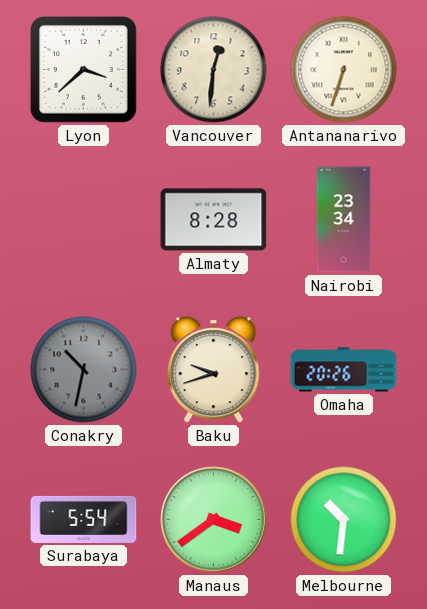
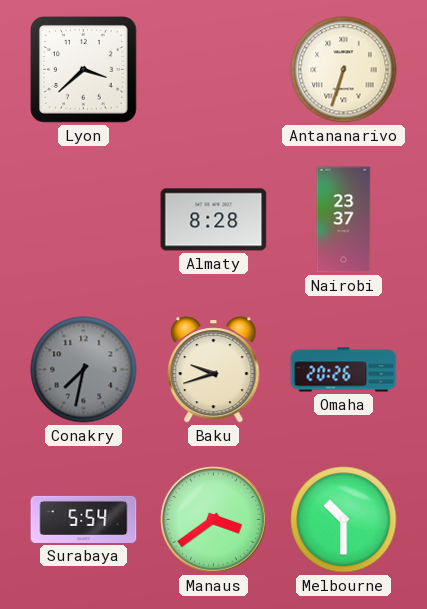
Vancouver: 12:31 -> none (214, 70)
Nairobi: 23:34 -> 23:37 (344, 220)
Conakry: 10:32 -> 7:32 (84, 370)
Melbourne: 10:31 -> 10:30 (344, 520)
